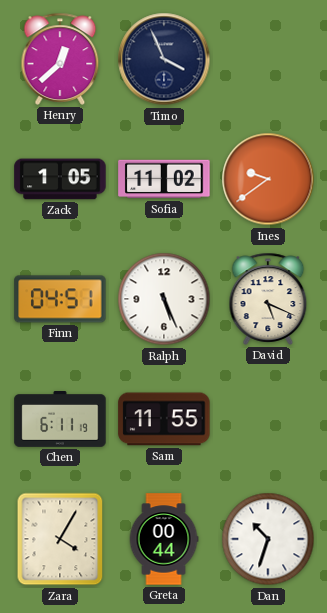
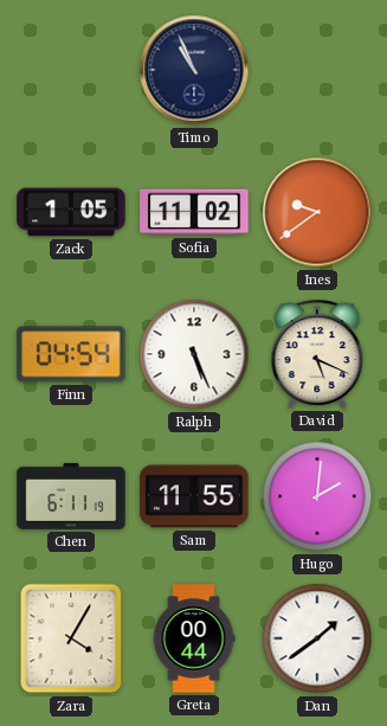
Henry: 12:38 -> none (60, 59)
Timo: 3:56 -> 10:56 (194, 70)
Finn: 04:51 -> 04:54 (71, 354)
Hugo: none -> 2:01 (317, 496)
Dan: 10:33 -> 1:39 (317, 638)
